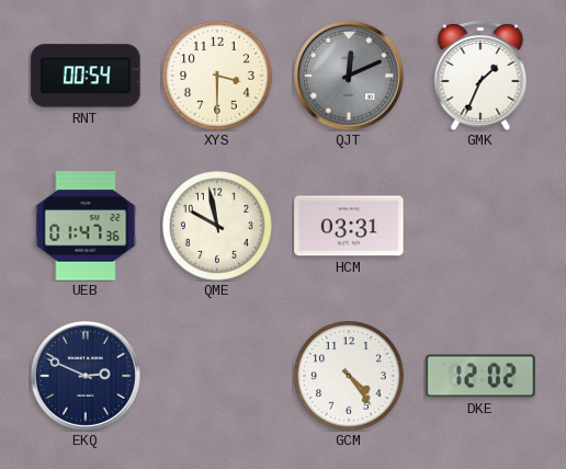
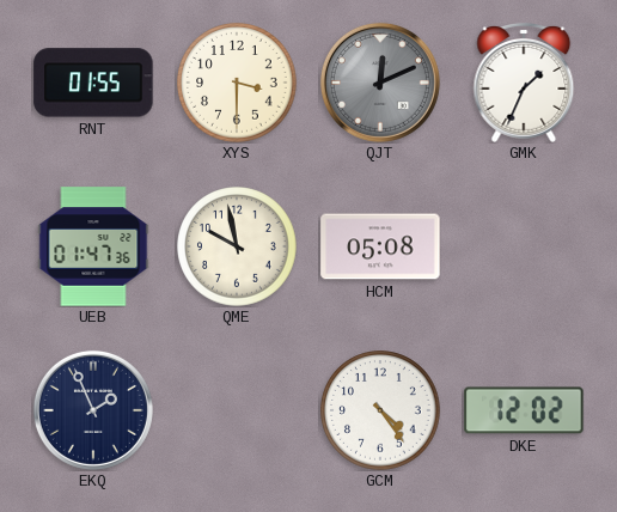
RNT: 00:54 -> 01:55 (93, 83)
HCM: 03:31 -> 05:08 (380, 246)
EKQ: 2:49 -> 1:56 (93, 410)
